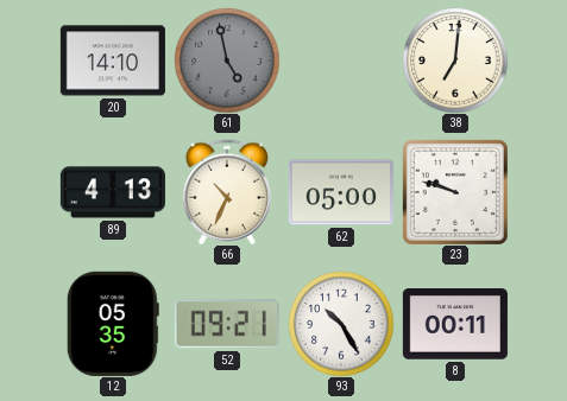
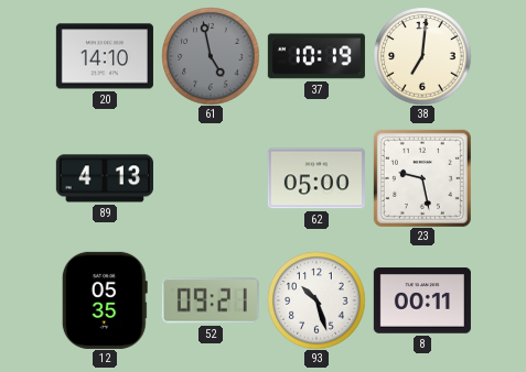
37: none -> 10:19 (316, 56)
66: 10:34 -> none (227, 192)
23: 9:48 -> 9:28 (422, 178)
93: 10:25 -> 10:27 (316, 300)
